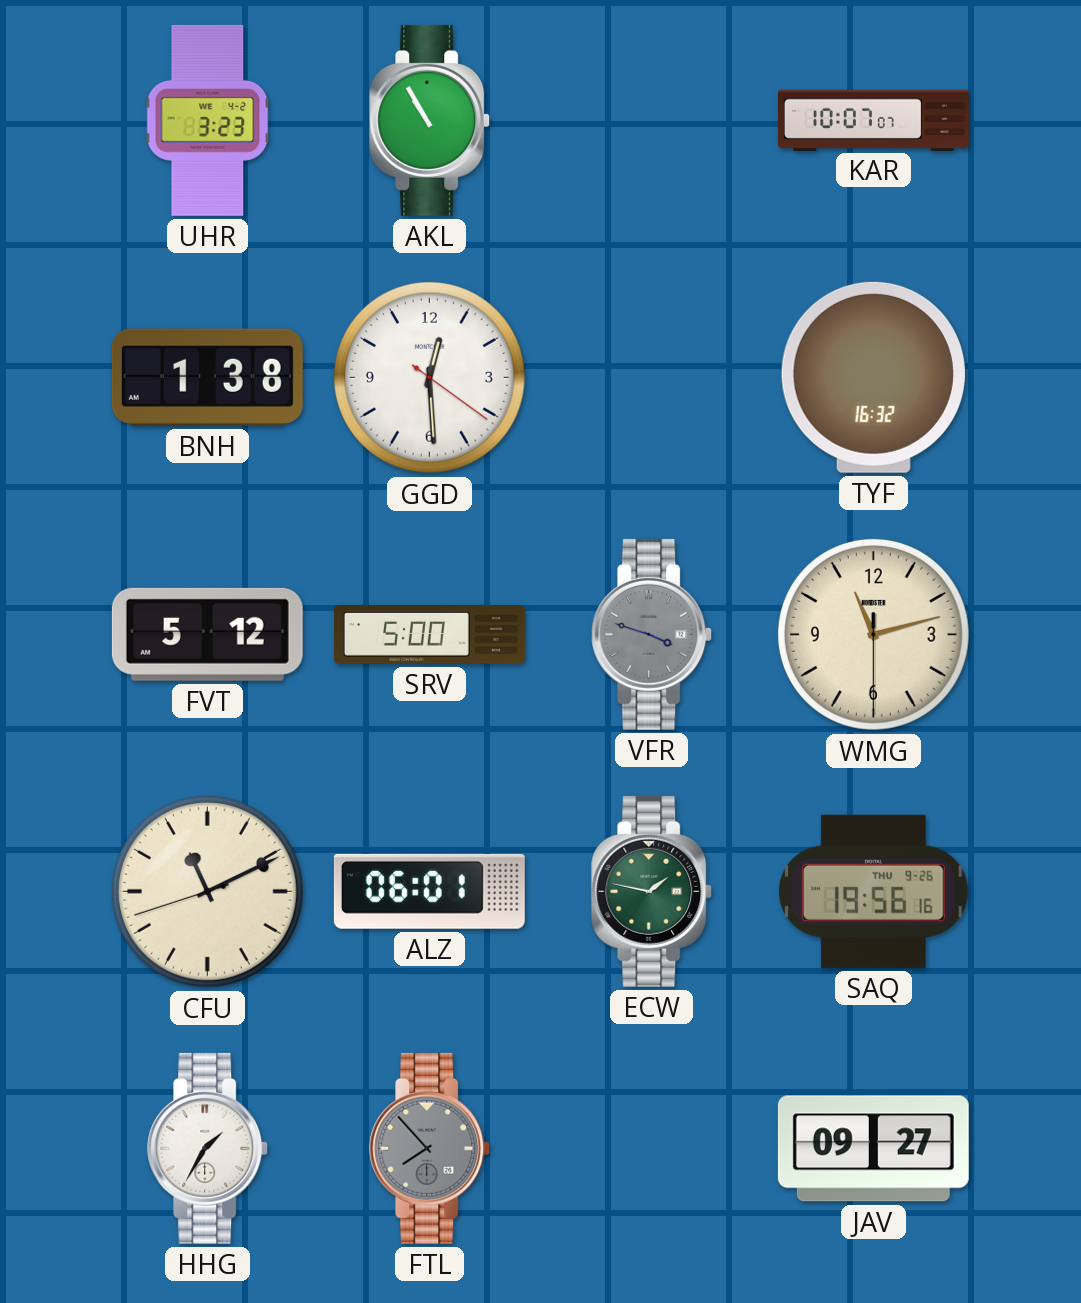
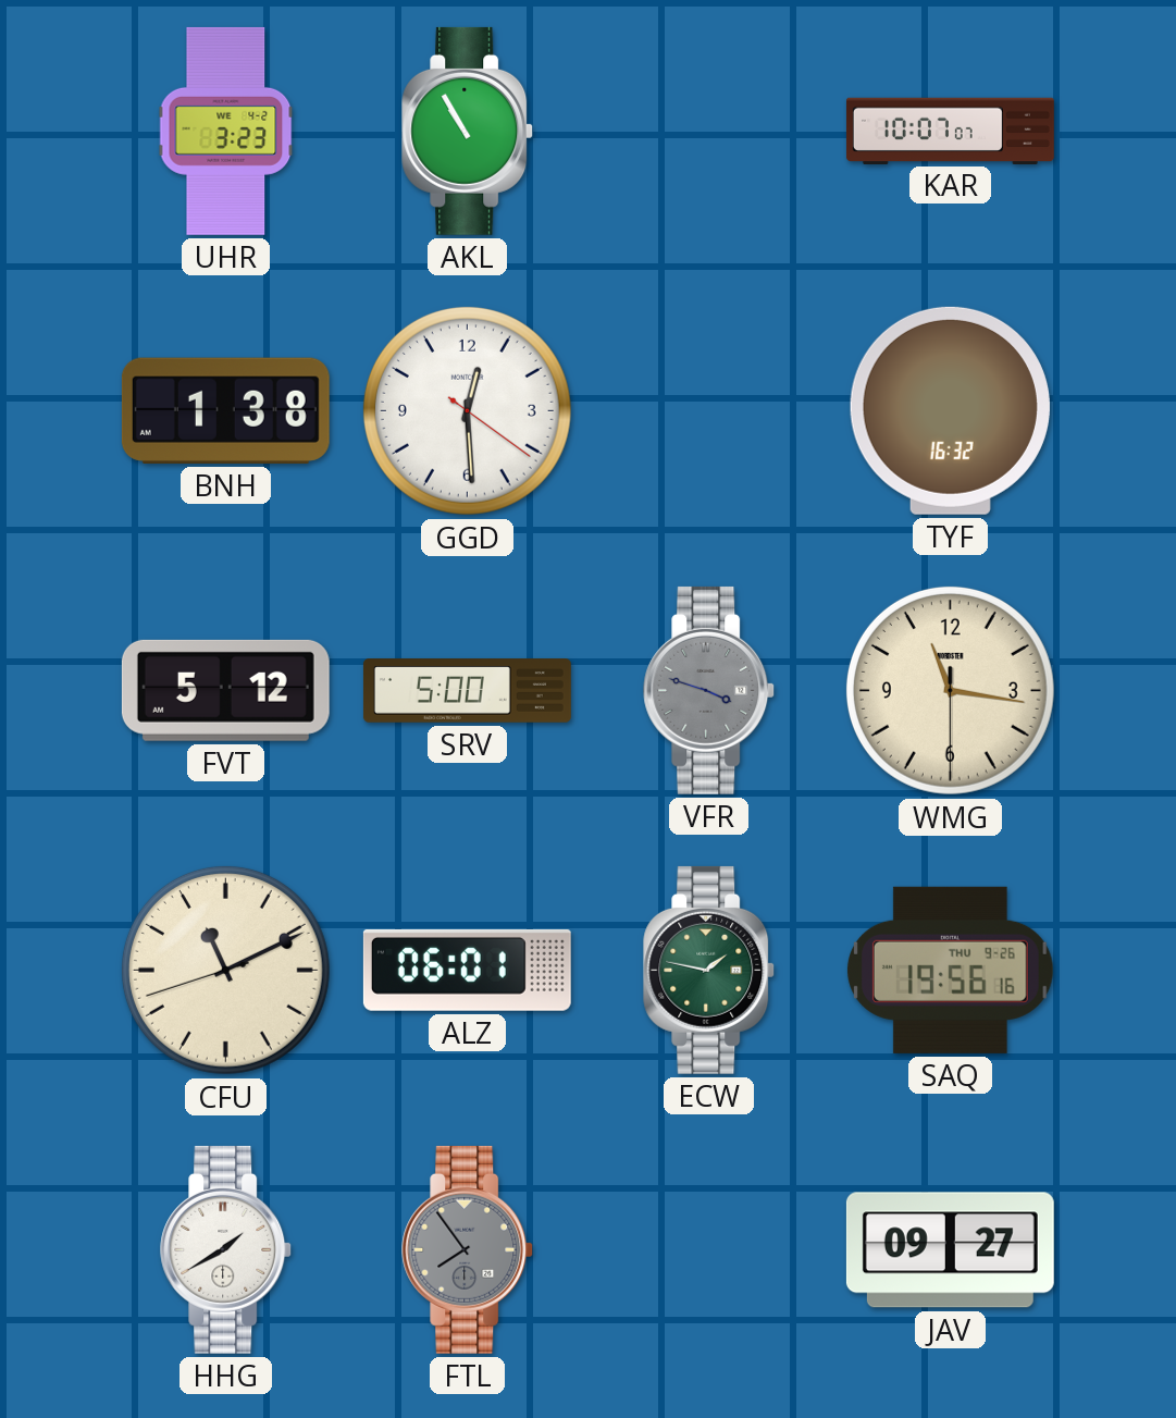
WMG: 11:12 -> 11:16 (950, 690)
HHG: 1:35 -> 1:40 (226, 1249)
FTL: 7:53 -> 7:54 (468, 1249)
